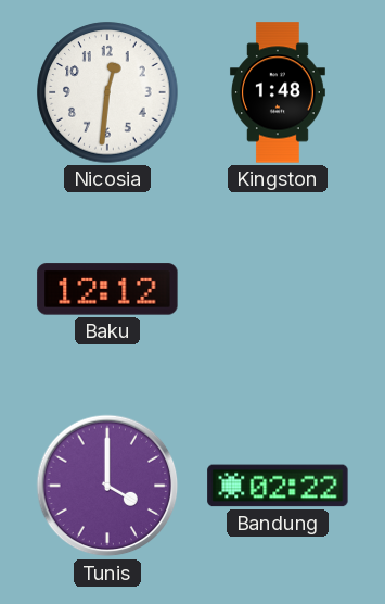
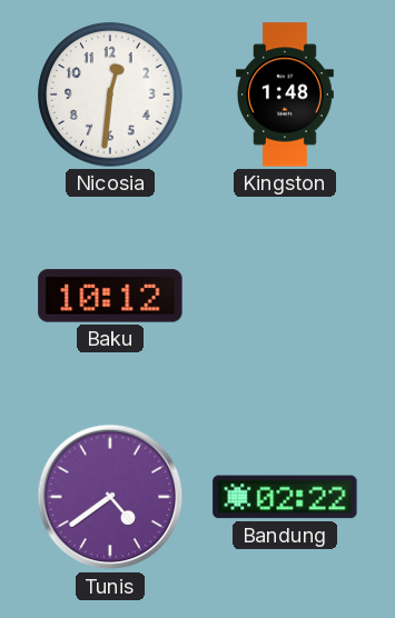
Baku: 12:12 -> 10:12 (110, 296)
Tunis: 4:00 -> 4:39 (110, 497)
